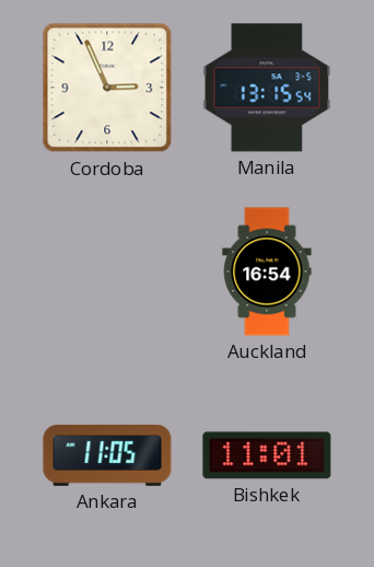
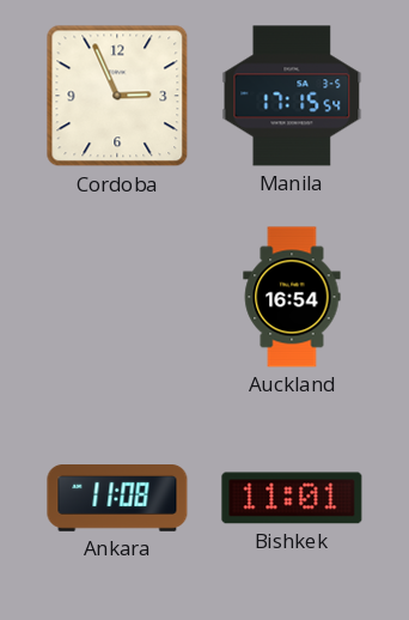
Manila: 13:15 -> 17:15 (292, 96)
Ankara: 11:05 -> 11:08 (117, 499)
